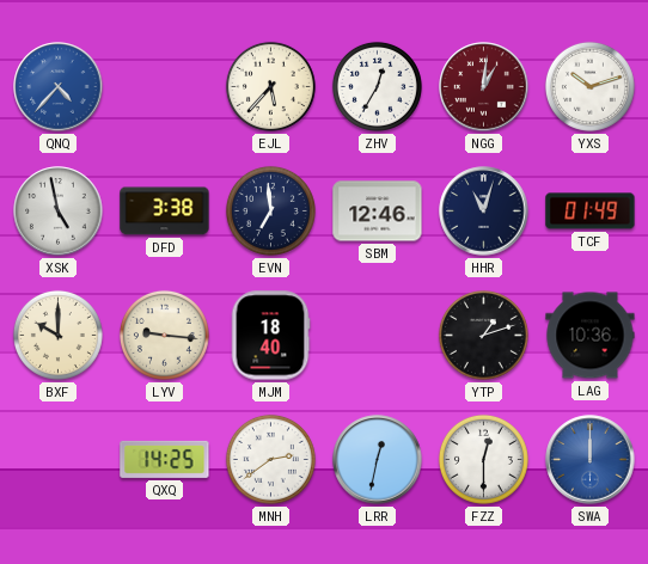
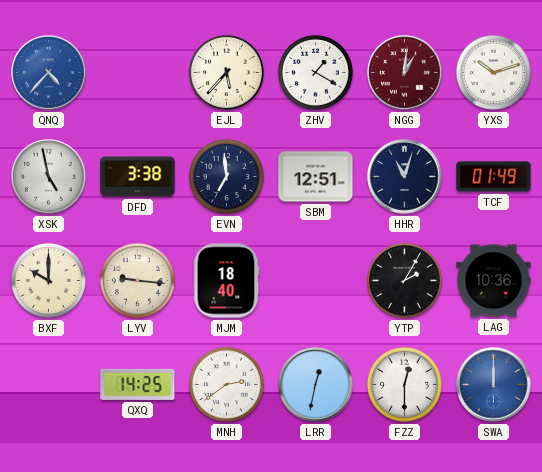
ZHV: 12:35 -> 1:20 (315, 72)
SBM: 12:46 -> 12:51 (316, 177)
YTP: 1:12 -> 2:05 (404, 280)
